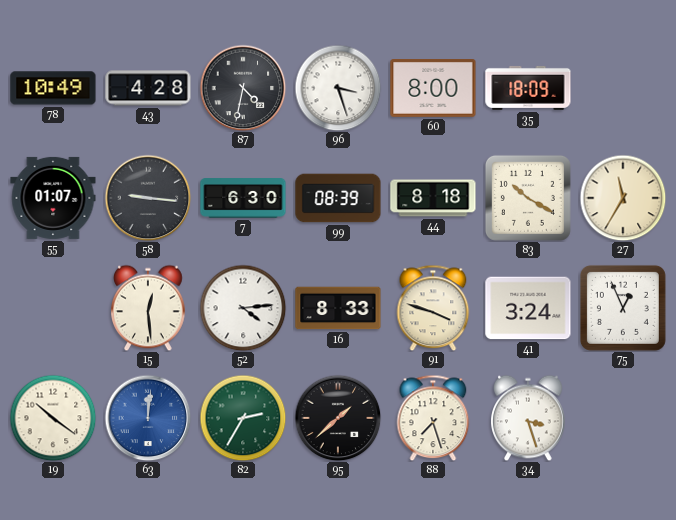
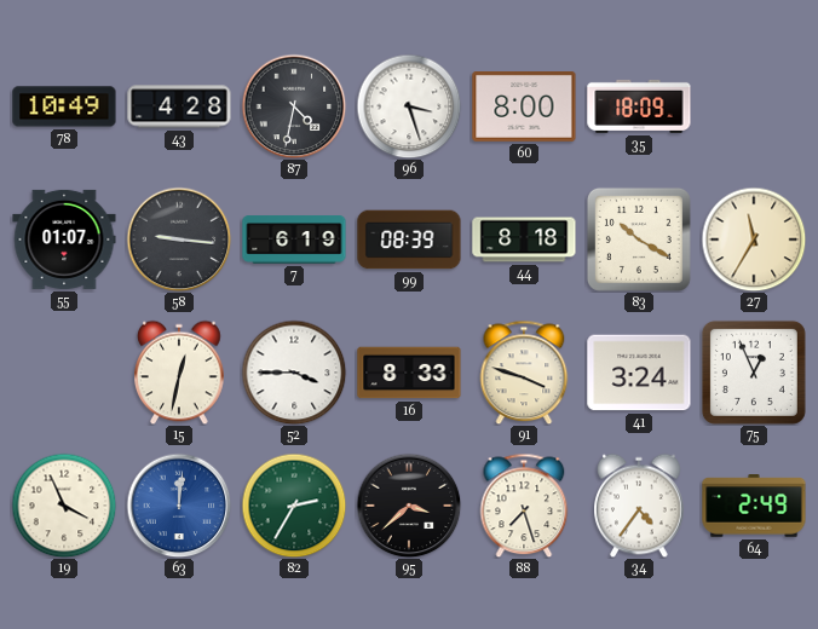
7: 6:30 -> 6:19 (294, 240)
15: 12:29 -> 12:32 (179, 373)
52: 4:14 -> 3:45 (294, 373)
19: 10:21 -> 3:56 (64, 506)
95: 1:38 -> 3:38 (409, 506)
34: 3:27 -> 4:36 (639, 506)
64: none -> 2:49 (754, 506)
